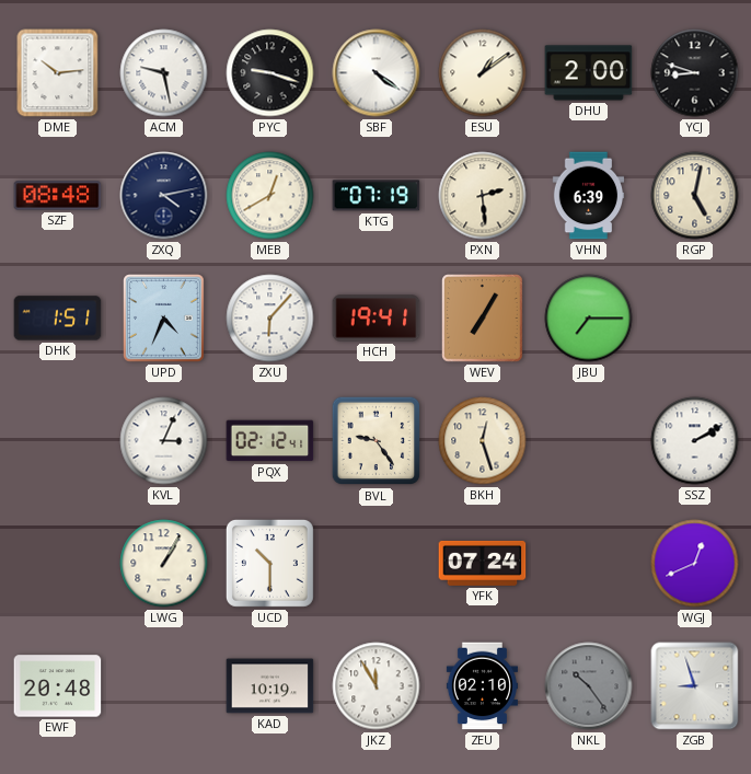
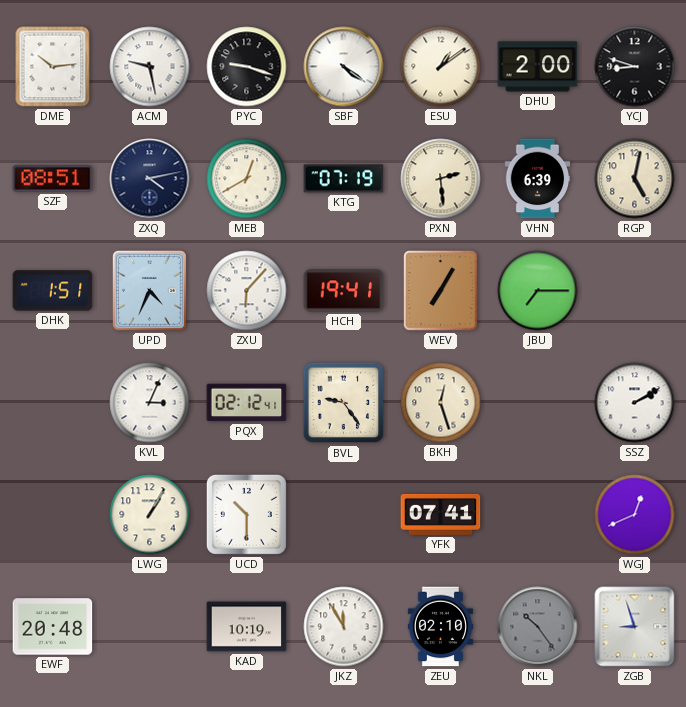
SZF: 08:48 -> 08:51 (53, 179)
YFK: 07:24 -> 07:41 (441, 514)
